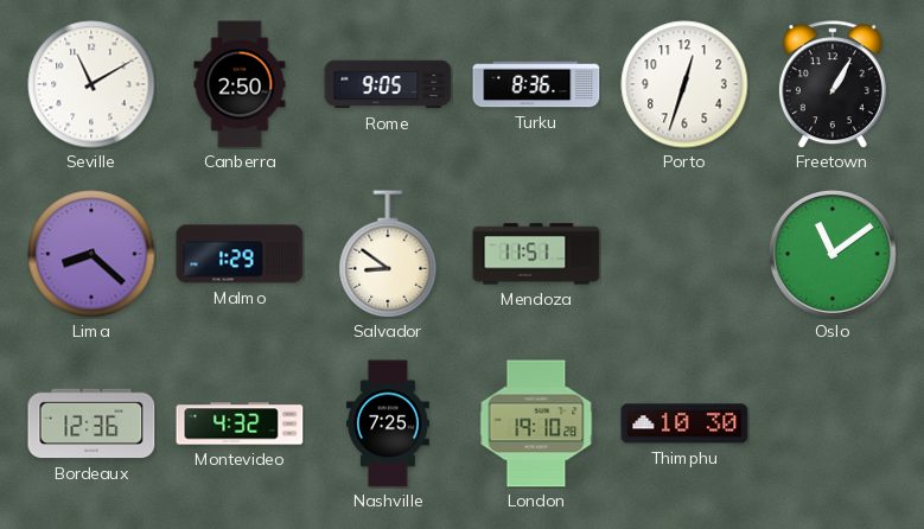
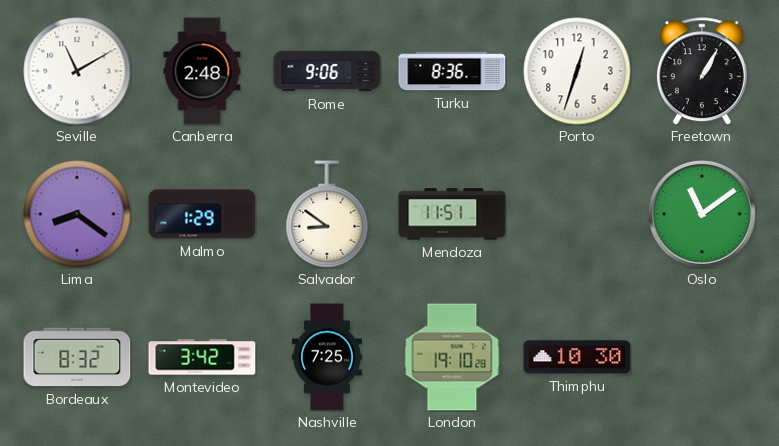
Canberra: 2:50 -> 2:48 (202, 71)
Rome: 9:05 -> 9:06 (327, 71)
Lima: 8:22 -> 8:21 (77, 214)
Bordeaux: 12:36 -> 8:32 (77, 357)
Montevideo: 4:32 -> 3:42 (202, 357)
